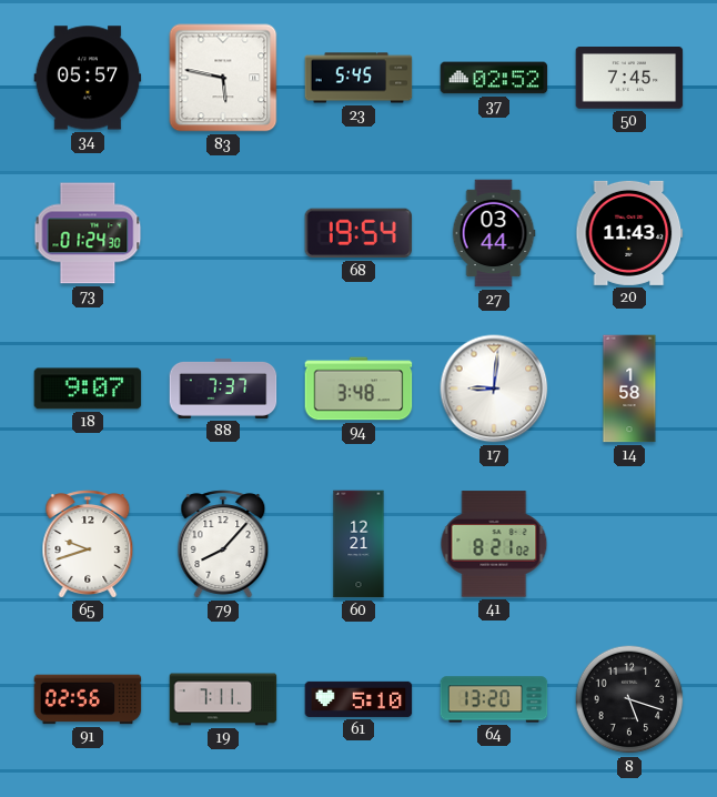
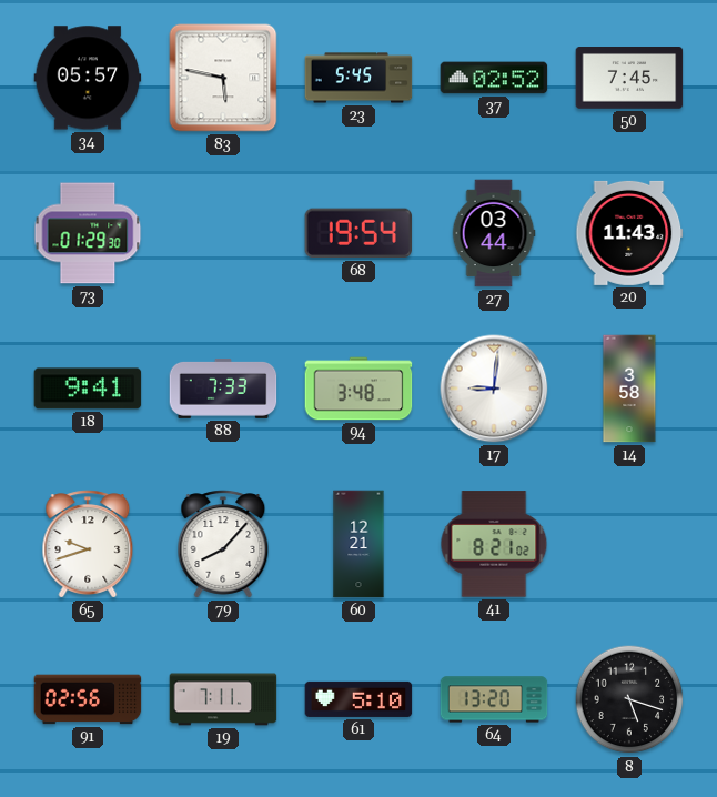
73: 01:24 -> 01:29 (88, 233)
18: 9:07 -> 9:41 (88, 389)
88: 7:37 -> 7:33 (223, 389)
14: 1:58 -> 3:58 (629, 389)
